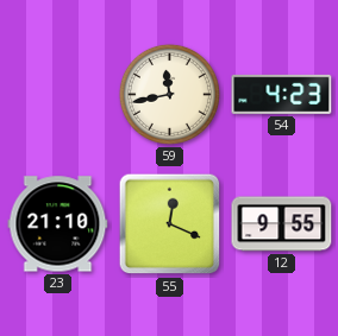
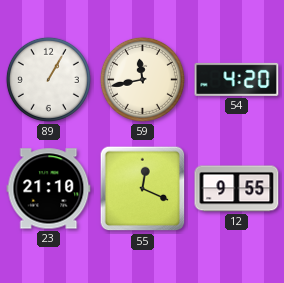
89: none -> 1:05 (48, 79)
54: 4:23 -> 4:20 (237, 79)
